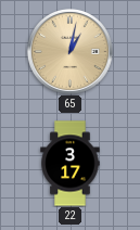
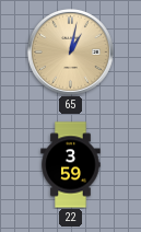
22: 3:17 -> 3:59 (71, 165)
